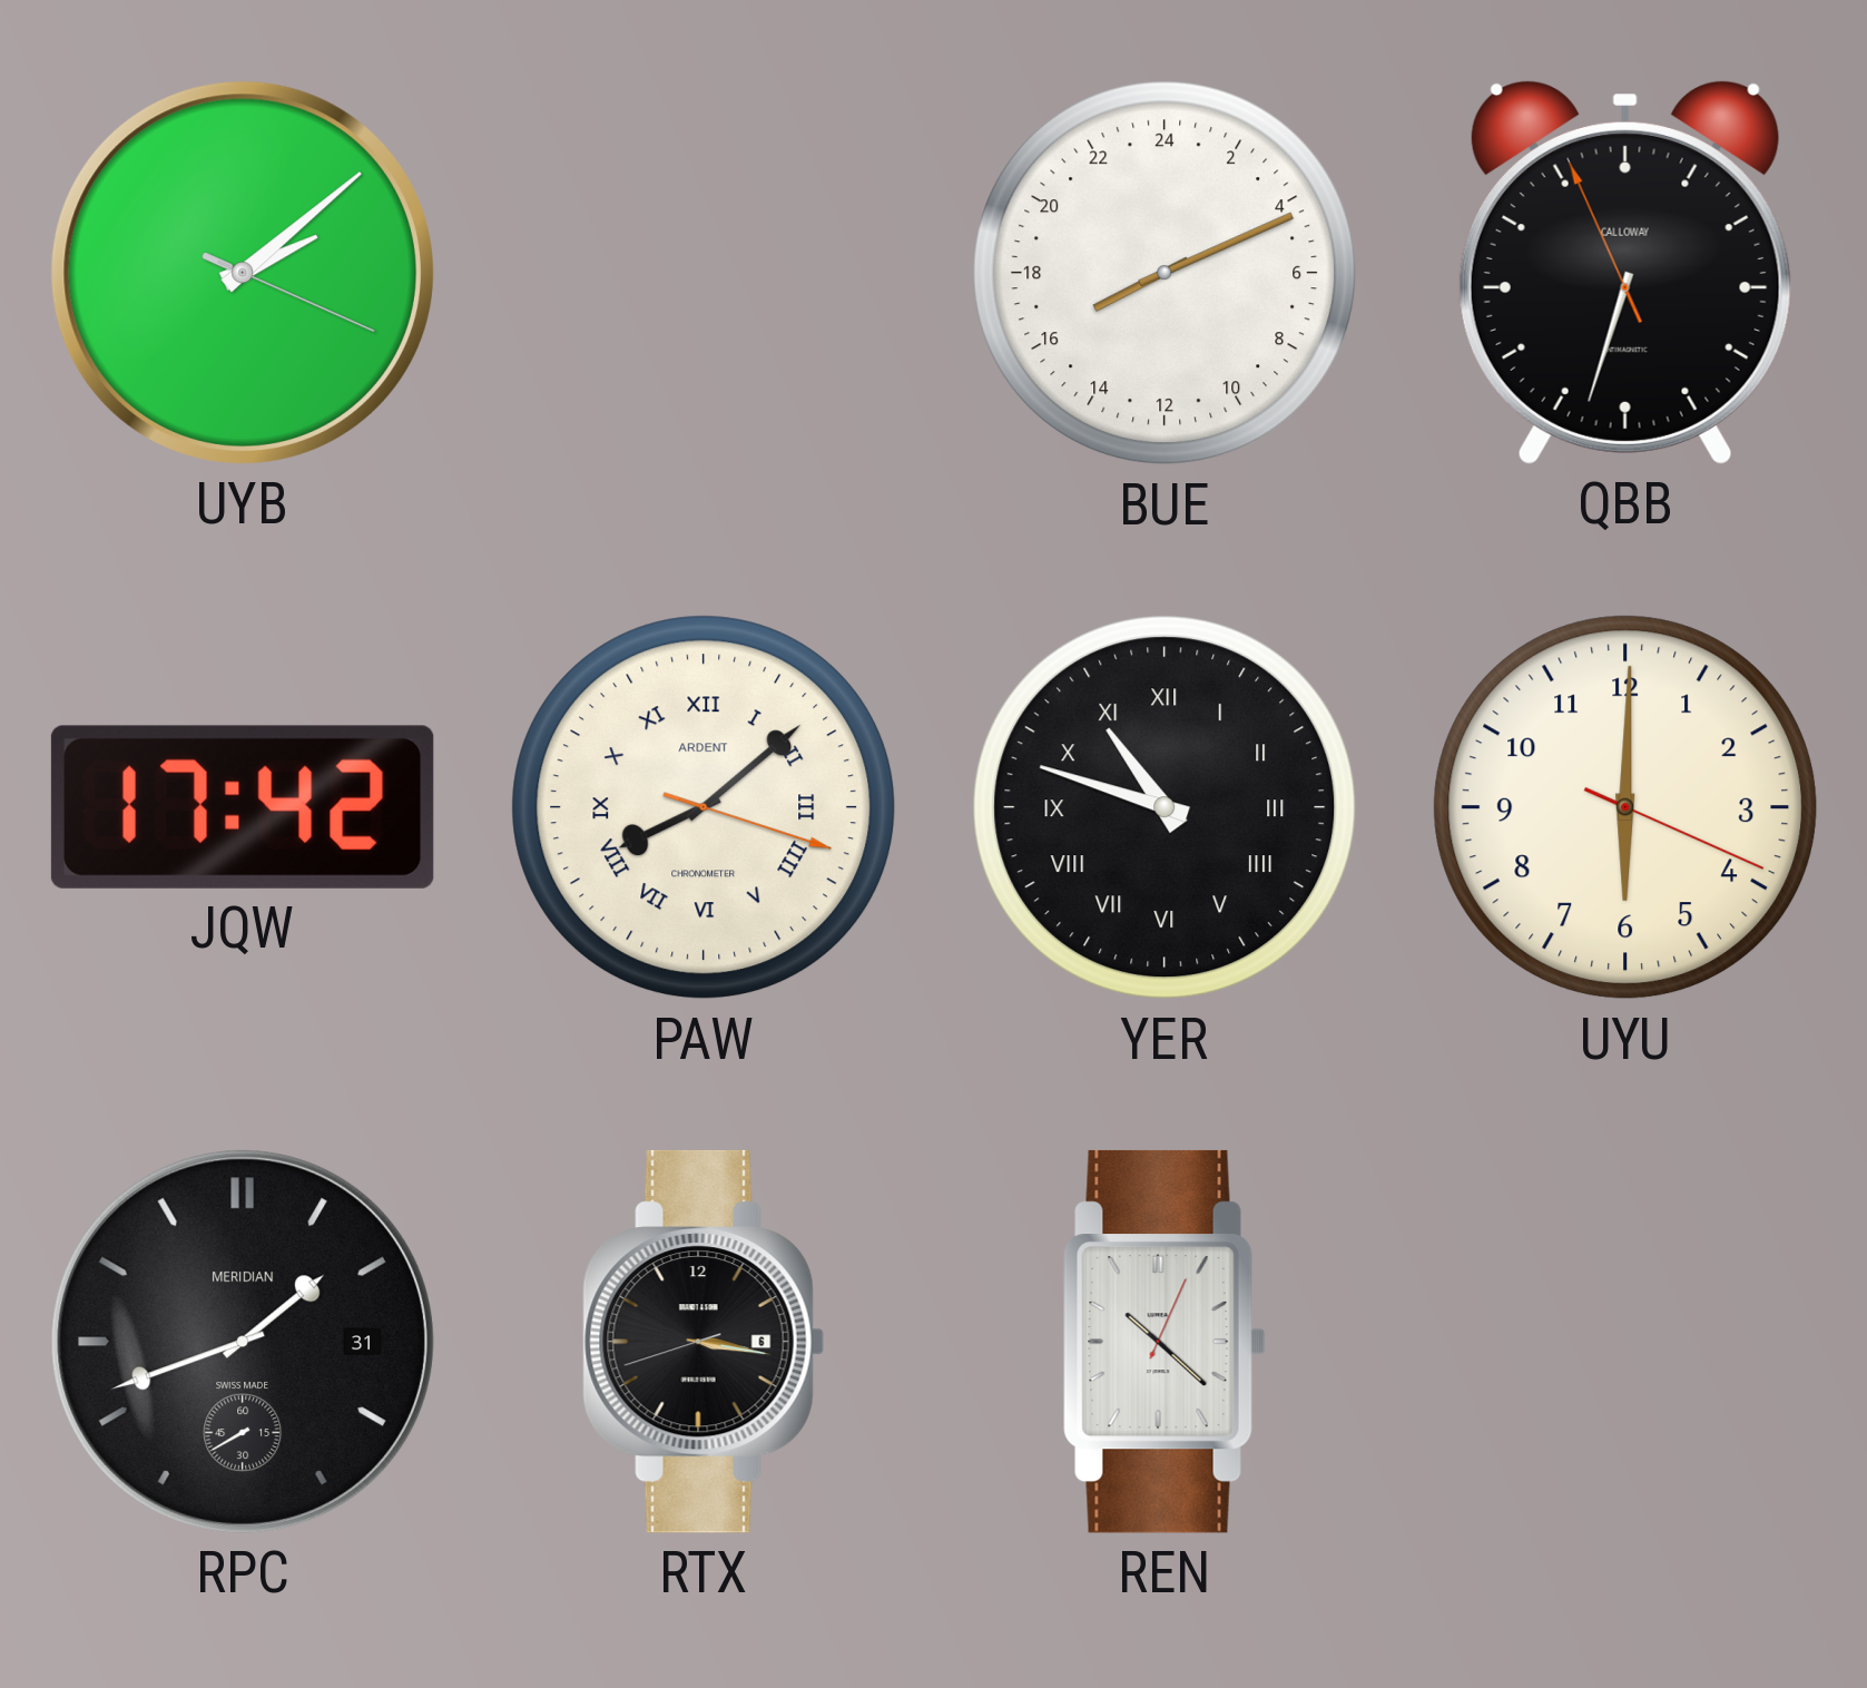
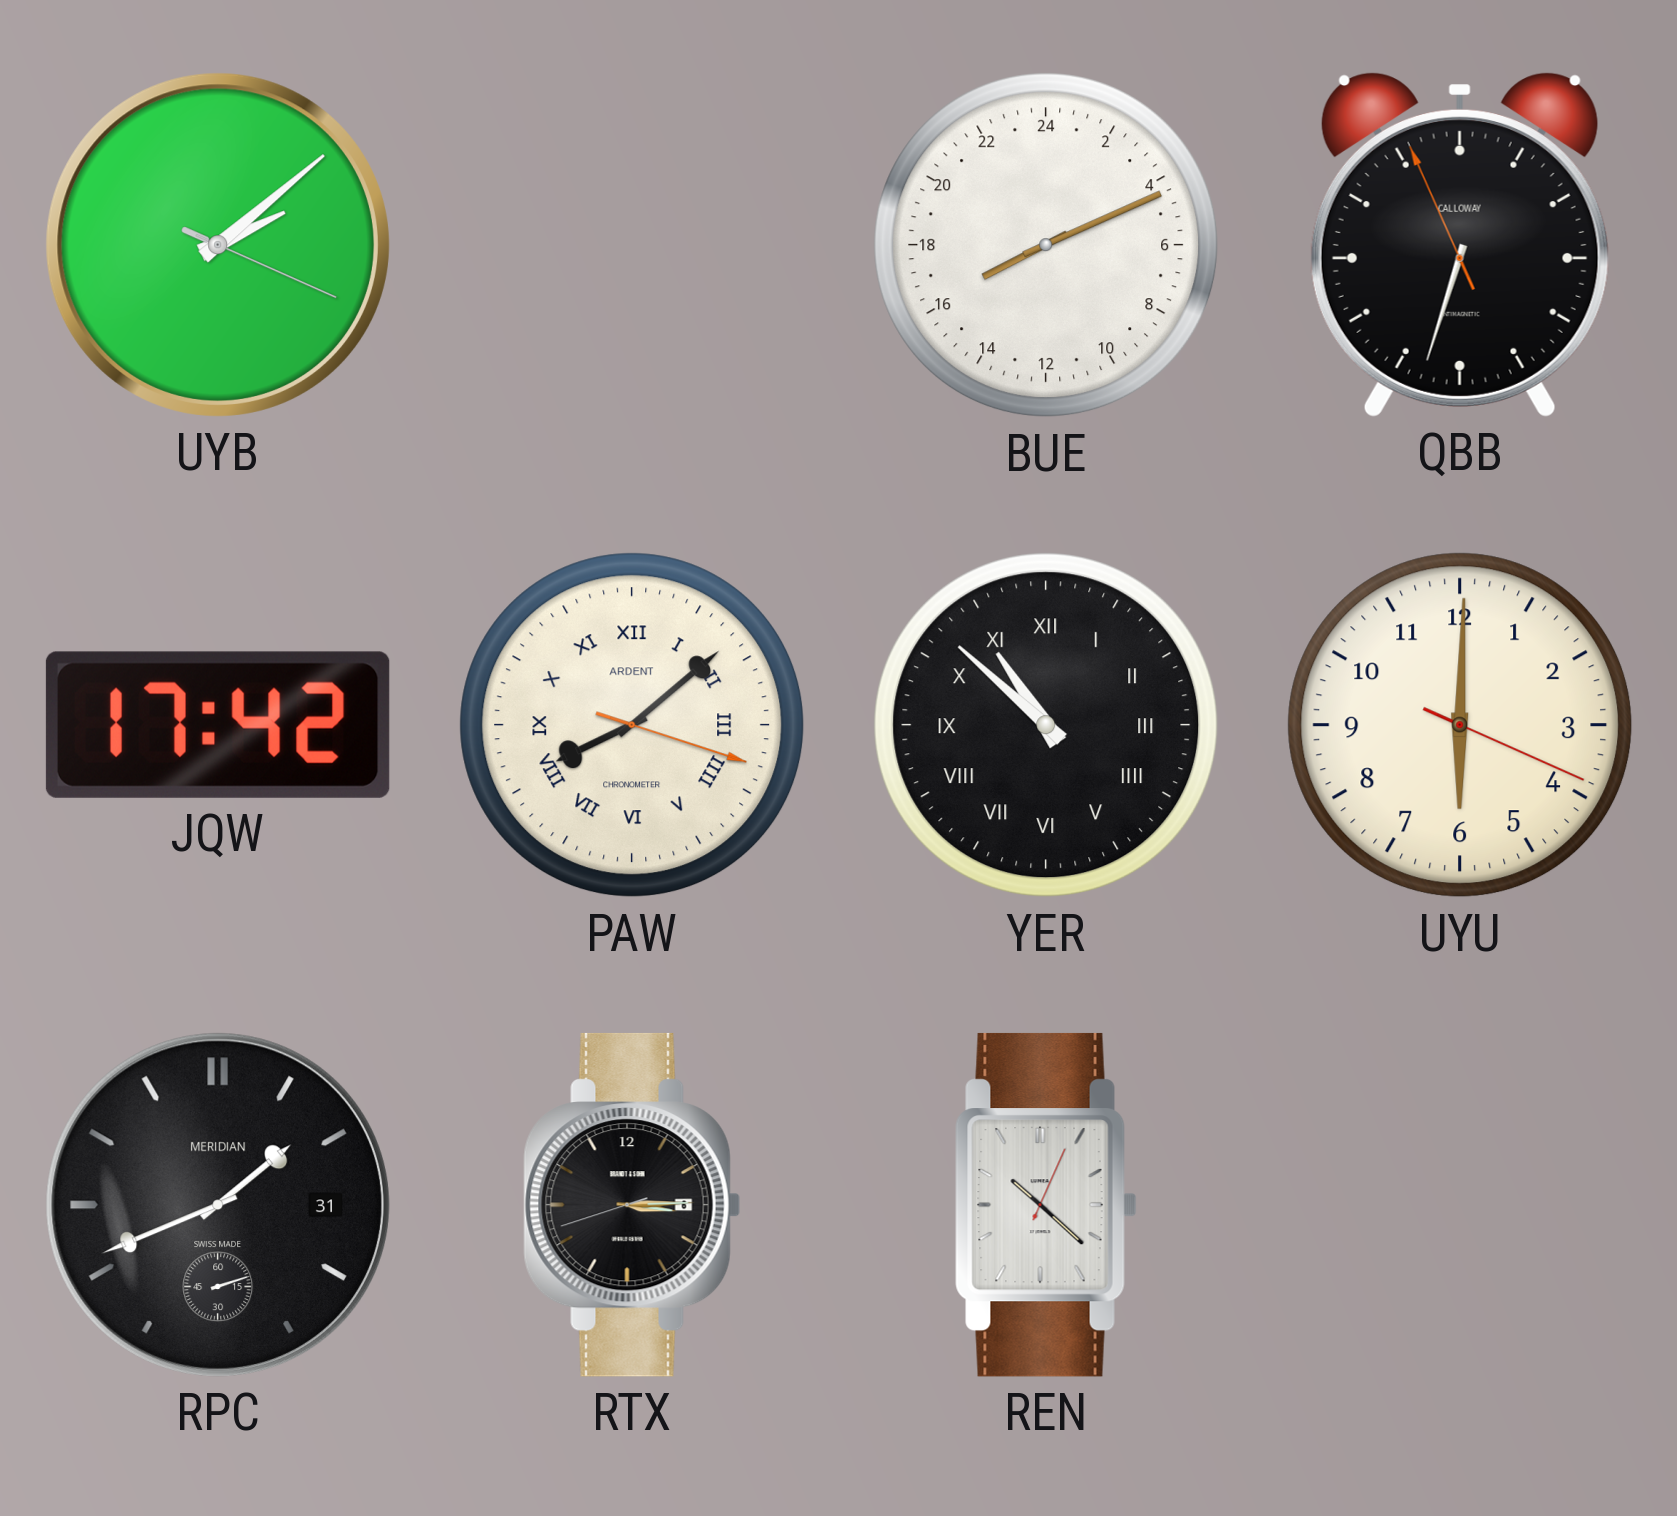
YER: 10:48 -> 10:52 (1046, 725)
RPC: 1:41:40 -> 1:41:12 (218, 1205)
RTX: 3:16 -> 3:14 (632, 1205)
